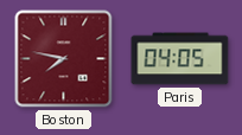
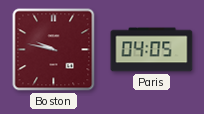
Boston: 7:47 -> 9:47 (54, 50)
